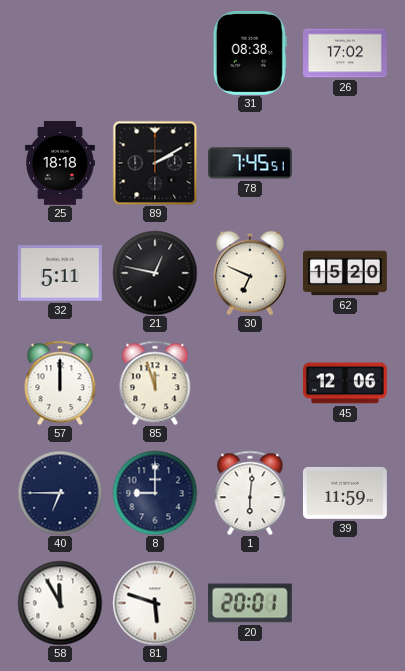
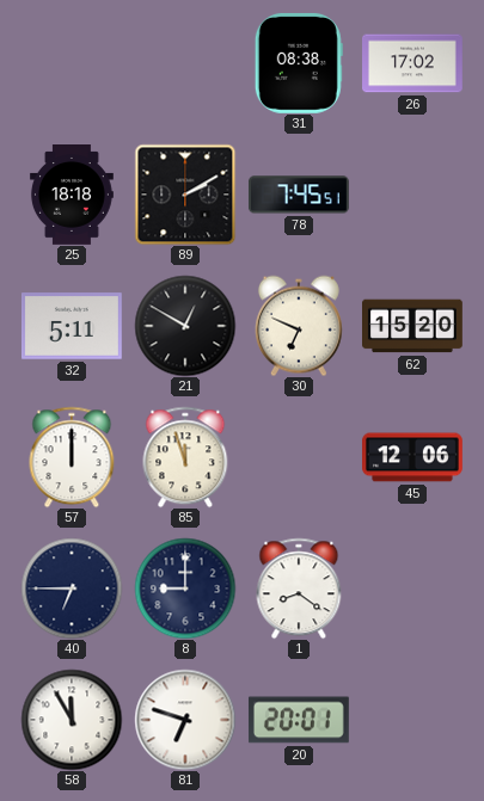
21: 12:47 -> 12:50 (185, 326)
1: 6:01 -> 8:21 (299, 589)
39: 11:59 -> none (345, 493)
81: 5:48 -> 6:48 (185, 720)
